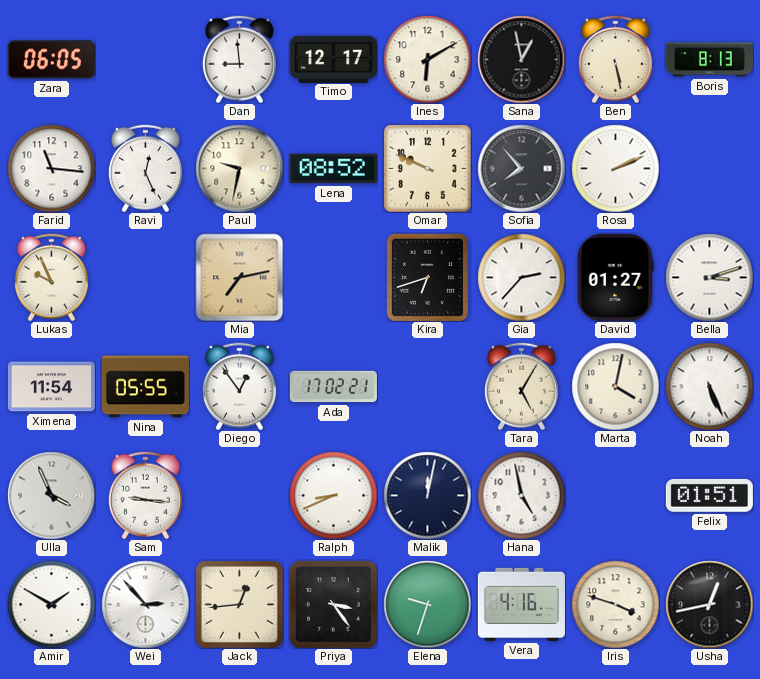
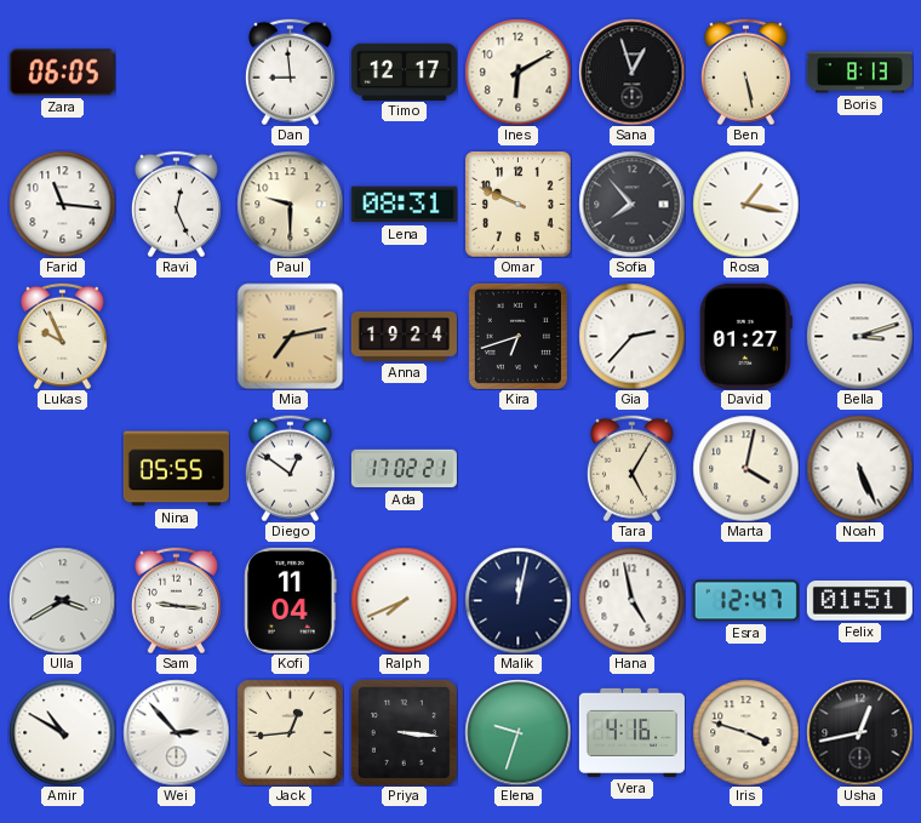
Sana: 12:58 -> 12:57 (631, 72)
Paul: 9:32 -> 9:30 (290, 204)
Lena: 08:52 -> 08:31 (404, 205)
Rosa: 2:11 -> 1:17 (745, 204)
Anna: none -> 19:24 (404, 336)
Ximena: 11:54 -> none (51, 387)
Diego: 12:54 -> 12:51 (290, 468)
Ulla: 3:56 -> 3:40 (62, 600)
Kofi: none -> 11:04 (291, 600)
Ralph: 8:41 -> 7:41 (404, 600)
Esra: none -> 12:47 (745, 601)
Amir: 1:50 -> 10:50 (62, 732)
Priya: 3:24 -> 3:16 (404, 732)
